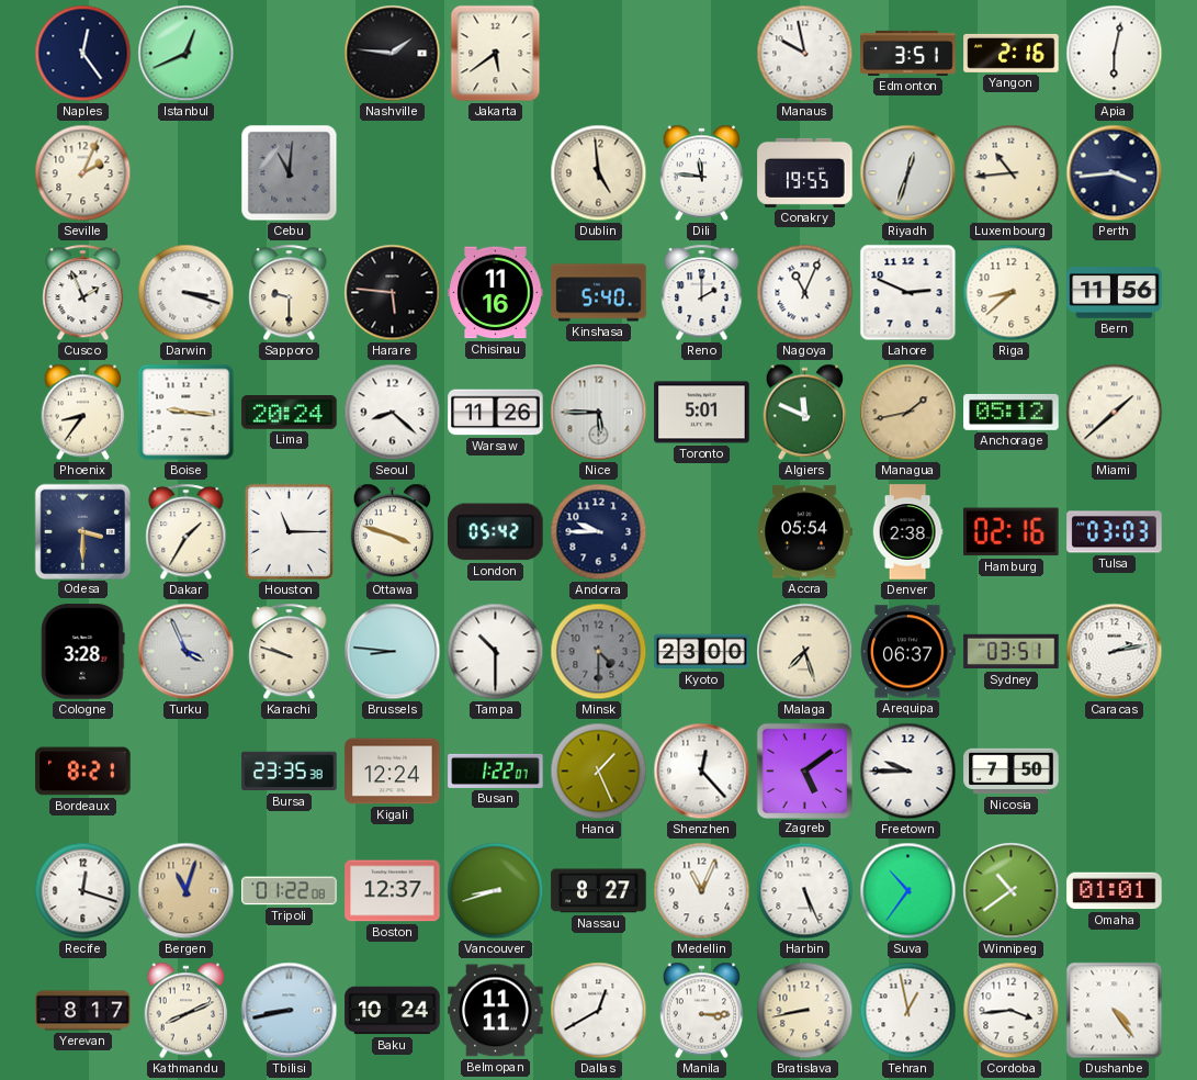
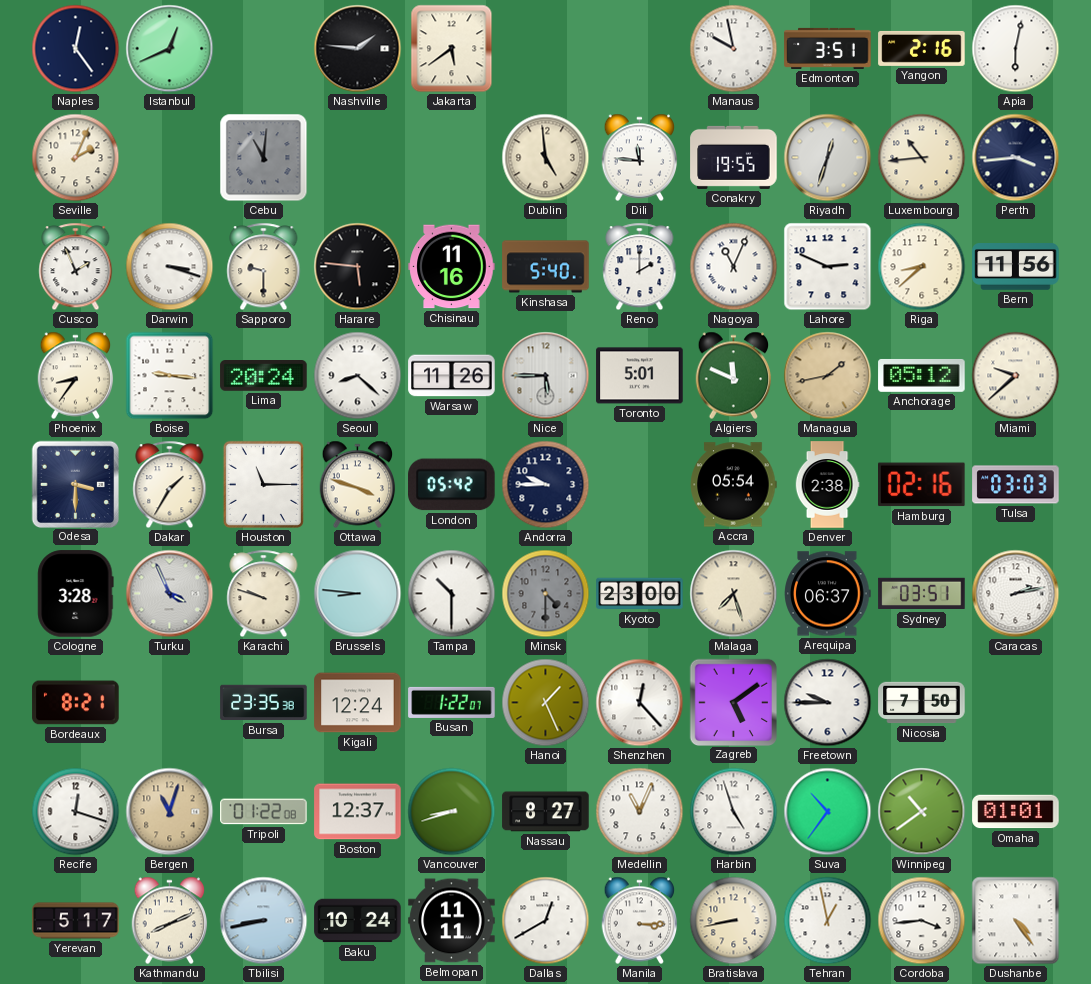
Miami: 1:38 -> 9:38 (1016, 376)
Harbin: 5:26 -> 4:57 (734, 812)
Yerevan: 8:17 -> 5:17 (76, 921)
